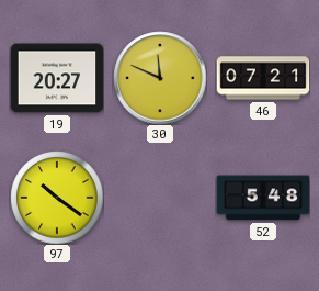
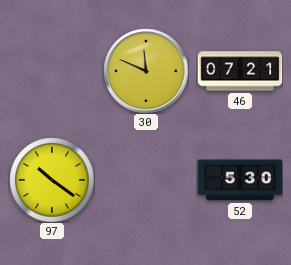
19: 20:27 -> none (57, 78)
52: 5:48 -> 5:30 (240, 180)
